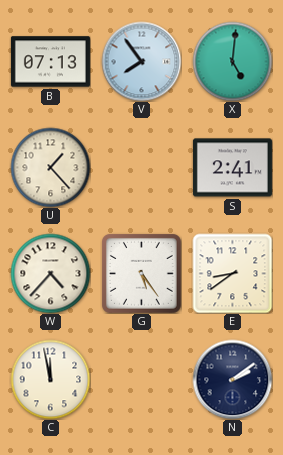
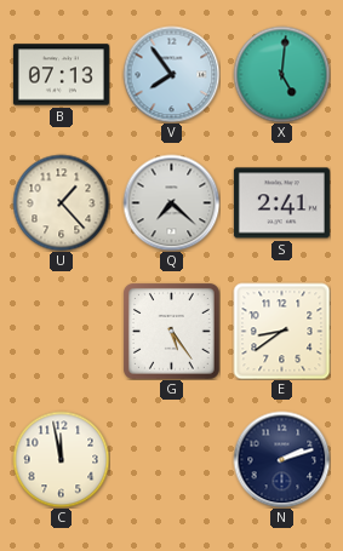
Q: none -> 7:22 (171, 202)
W: 4:37 -> none (50, 273)
N: 2:09 -> 2:12 (281, 459)
